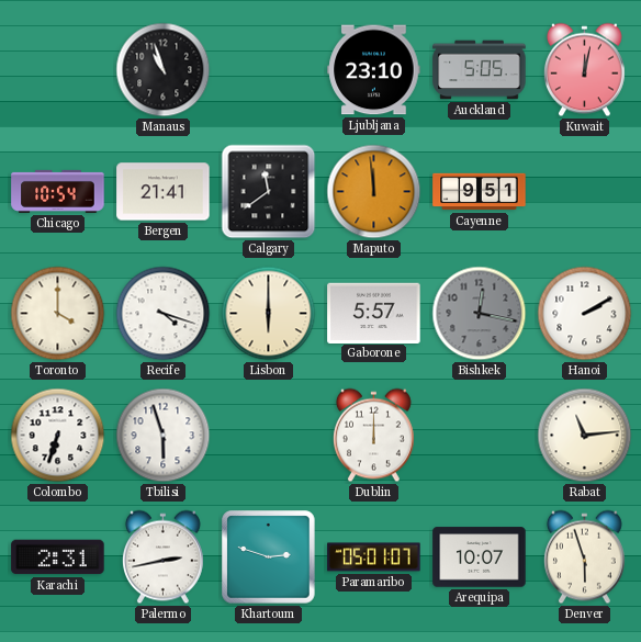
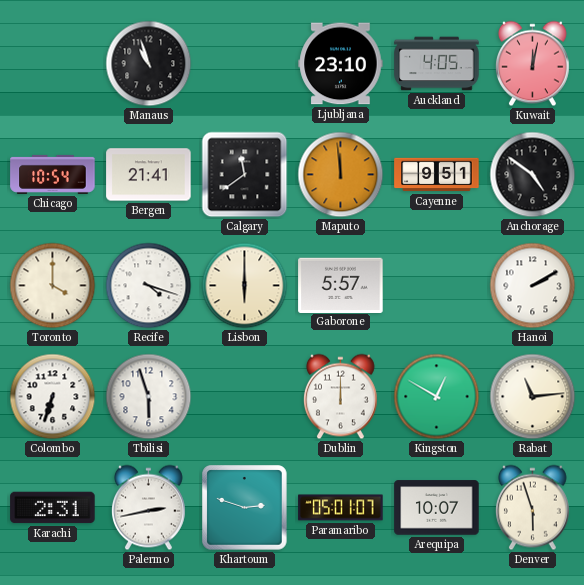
Auckland: 5:05 -> 4:05 (437, 64)
Anchorage: none -> 4:51 (533, 175)
Bishkek: 12:17 -> none (480, 314)
Kingston: none -> 12:50 (437, 397)
